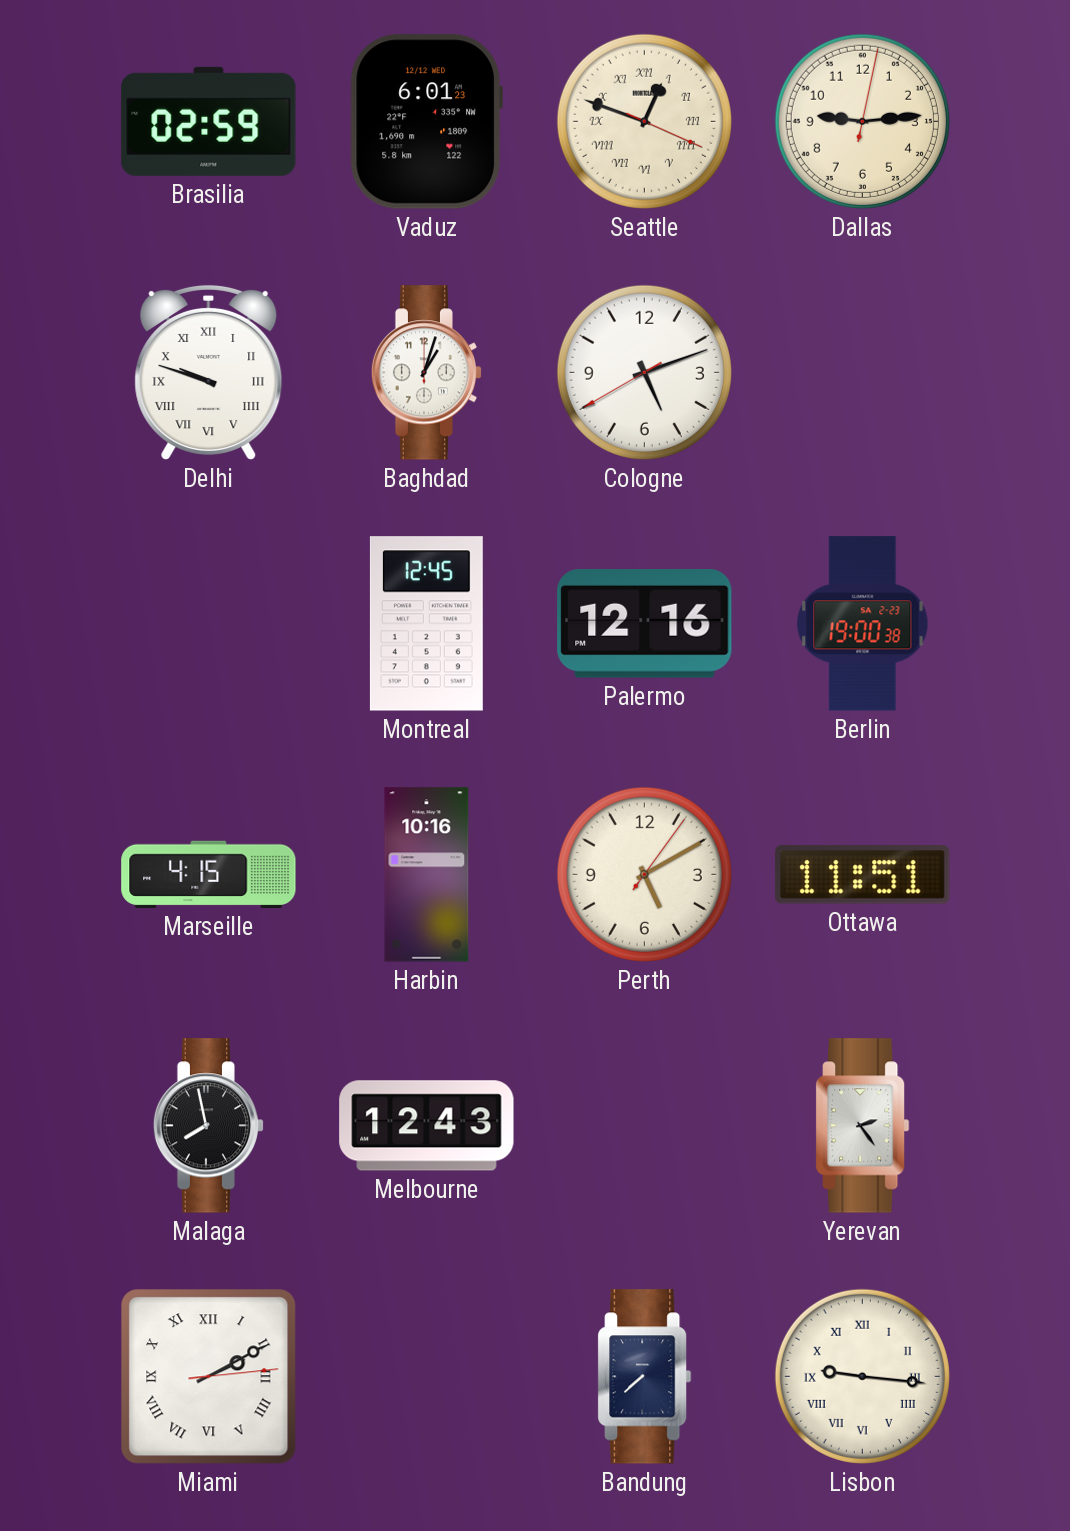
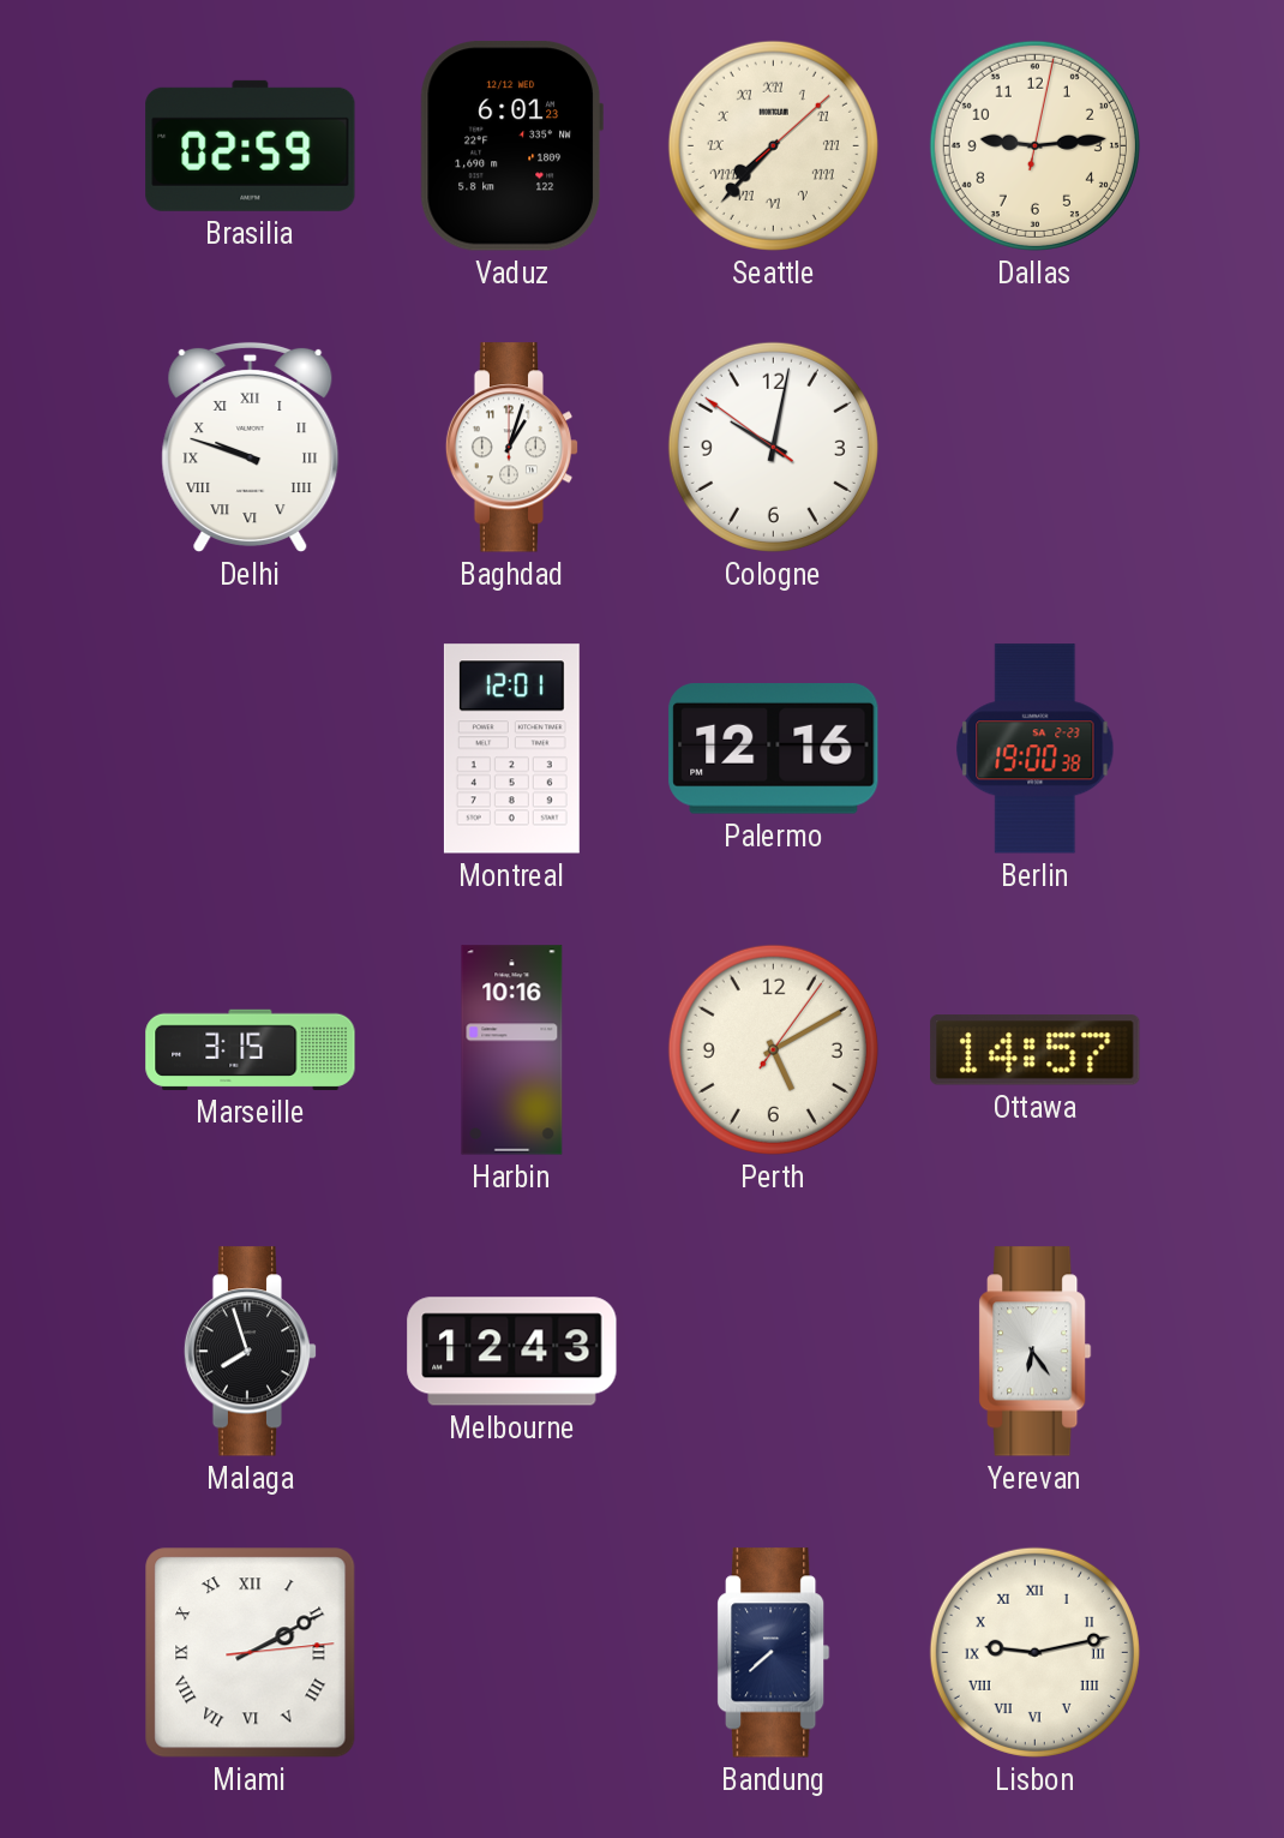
Seattle: 12:48 -> 7:37 (773, 145)
Cologne: 5:11 -> 10:01 (773, 447)
Montreal: 12:45 -> 12:01 (511, 749)
Marseille: 4:15 -> 3:15 (251, 1049)
Ottawa: 11:51 -> 14:57 (1036, 1050)
Malaga: 7:58 -> 7:57 (251, 1352)
Yerevan: 2:24 -> 6:24 (1036, 1352)
Lisbon: 9:16 -> 9:13 (1034, 1652)
